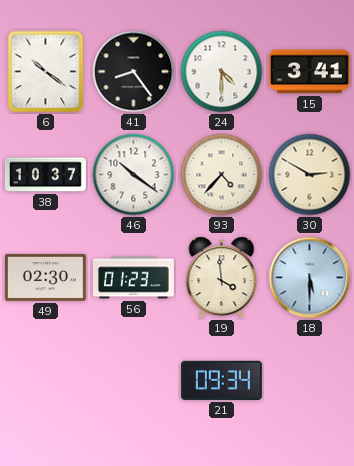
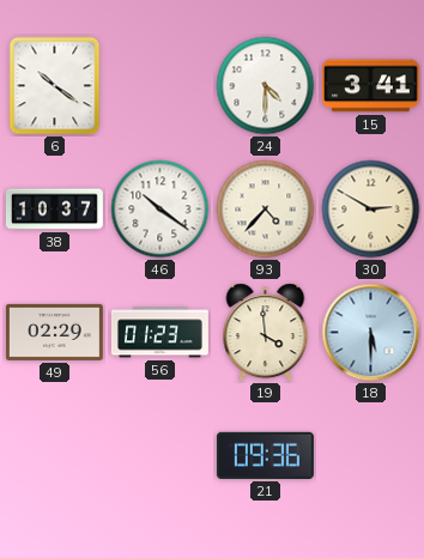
41: 8:24 -> none (134, 72)
49: 02:30 -> 02:29 (54, 332)
21: 09:34 -> 09:36 (265, 455)
